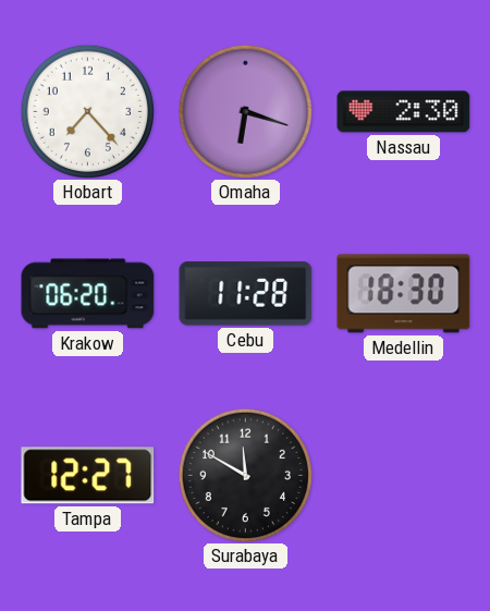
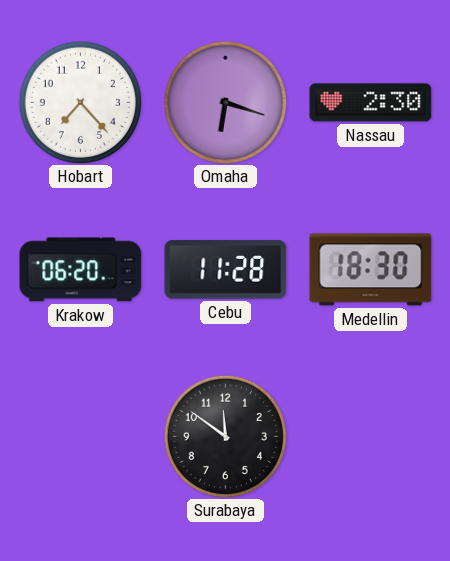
Tampa: 12:27 -> none (88, 476)
Surabaya: 11:50 -> 11:51 (225, 436)
